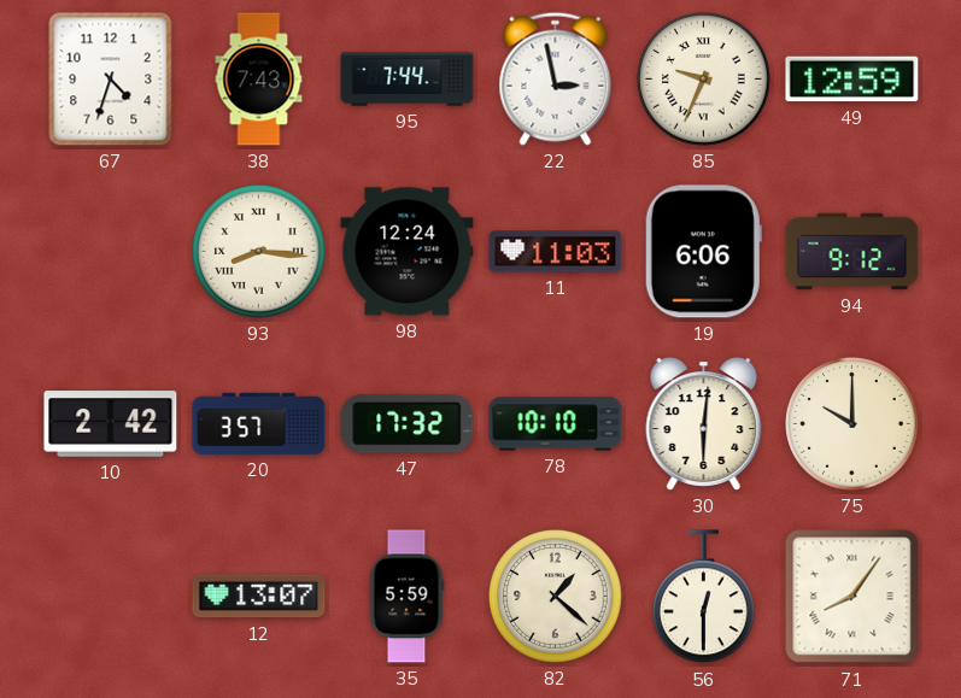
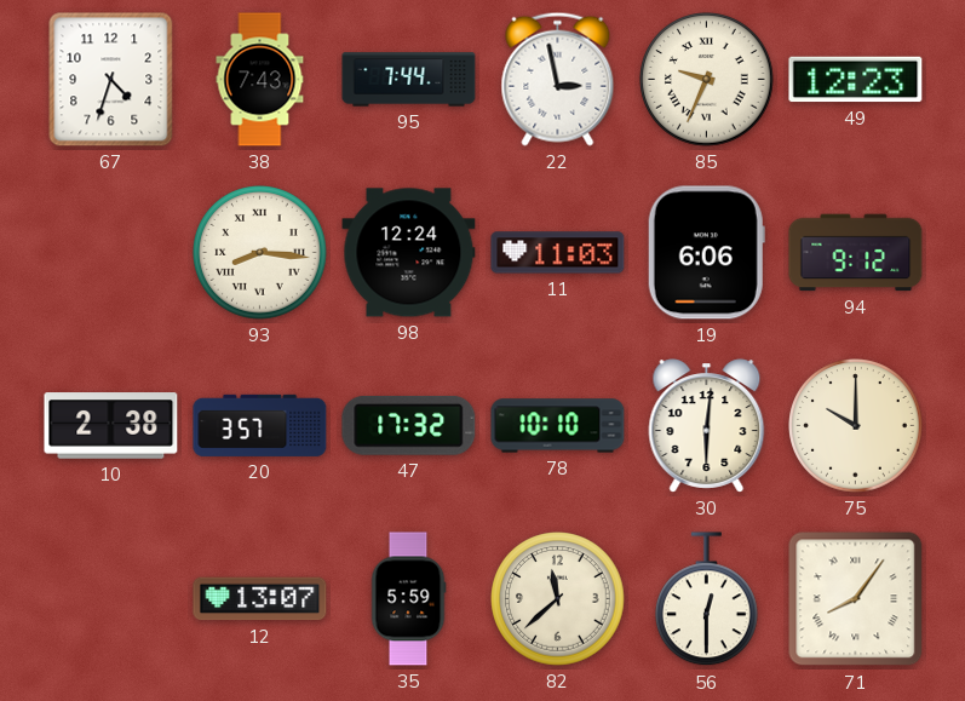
49: 12:59 -> 12:23 (856, 80)
10: 2:42 -> 2:38 (111, 426)
82: 1:22 -> 11:38 (558, 599)
